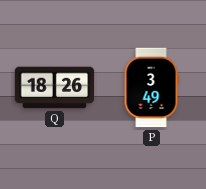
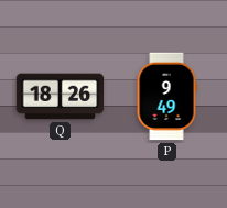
P: 3:49 -> 9:49 (166, 97)
